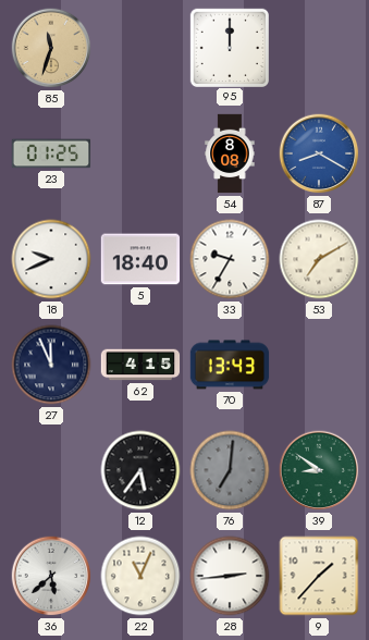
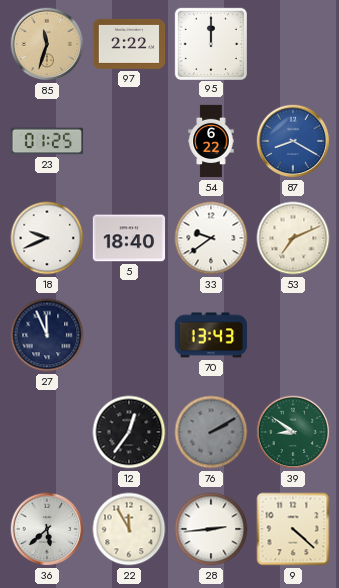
97: none -> 2:22 (129, 44)
54: 8:08 -> 6:22 (211, 141)
33: 9:35 -> 9:39 (211, 238)
53: 7:10 -> 7:11 (293, 238)
62: 4:15 -> none (140, 365)
12: 5:36 -> 12:36 (129, 432)
76: 7:01 -> 2:10 (211, 432)
22: 11:04 -> 11:55 (129, 529)
9: 1:37 -> 4:22 (293, 529)
